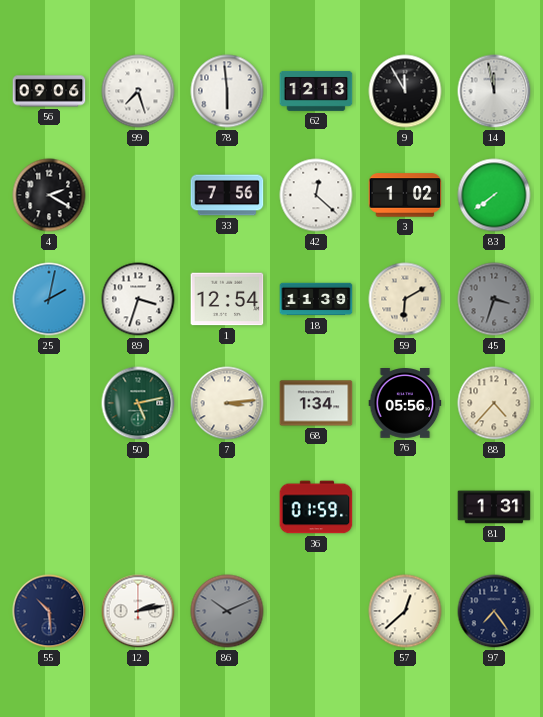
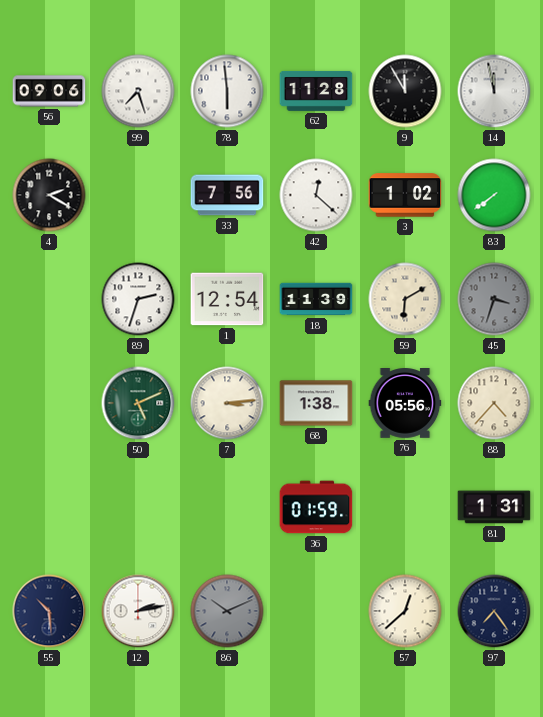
62: 12:13 -> 11:28 (316, 91)
25: 2:02 -> none (49, 299)
89: 3:33 -> 2:33 (138, 299)
50: 5:13 -> 5:11 (138, 403)
68: 1:34 -> 1:38 (316, 403)
